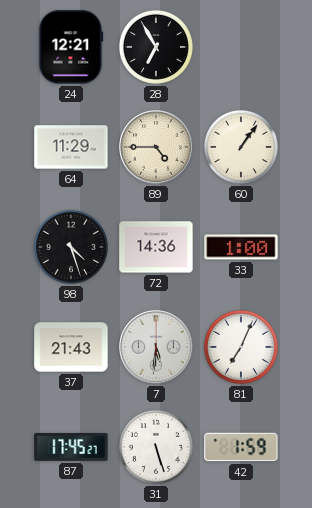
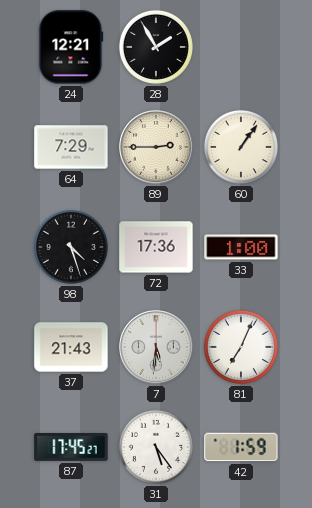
28: 6:55 -> 1:55 (156, 47)
64: 11:29 -> 7:29 (71, 147)
89: 4:45 -> 2:45 (156, 147)
72: 14:36 -> 17:36 (156, 247)
31: 5:27 -> 5:24 (156, 447)
